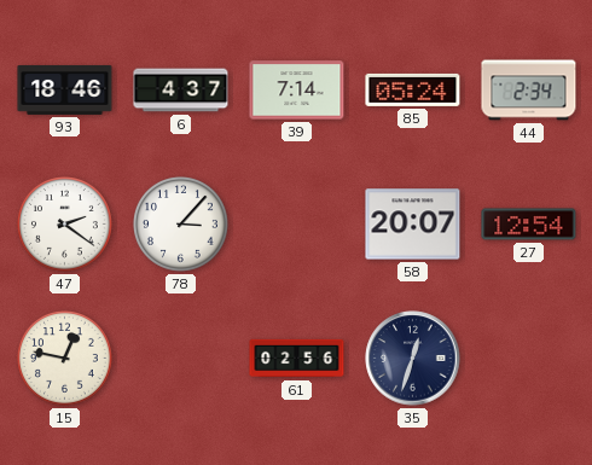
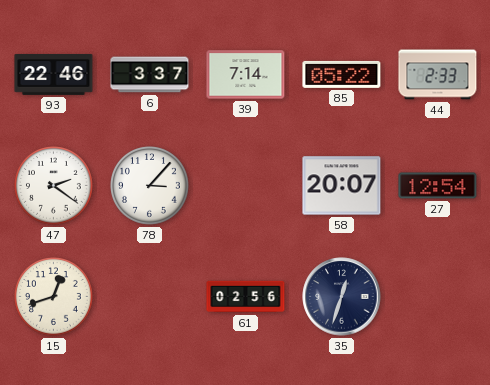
93: 18:46 -> 22:46 (54, 75)
6: 4:37 -> 3:37 (150, 75)
85: 05:24 -> 05:22 (342, 74)
44: 2:34 -> 2:33 (438, 75)
15: 12:47 -> 12:42 (54, 297)
